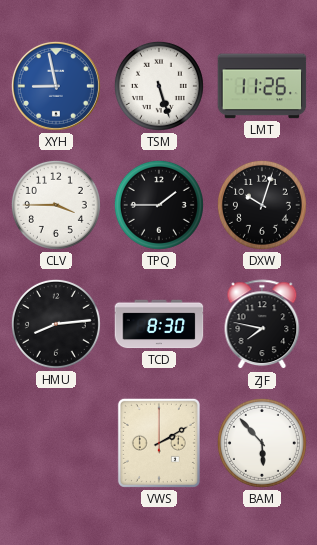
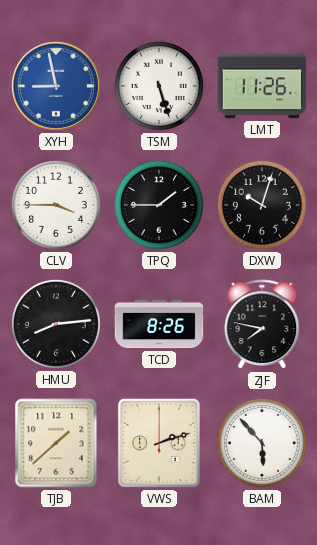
TCD: 8:30 -> 8:26 (159, 324)
TJB: none -> 1:38 (56, 443)
VWS: 2:10 -> 2:12 (159, 443)
